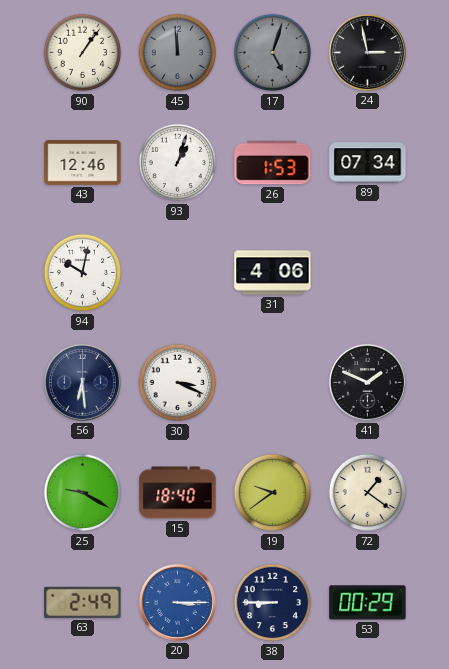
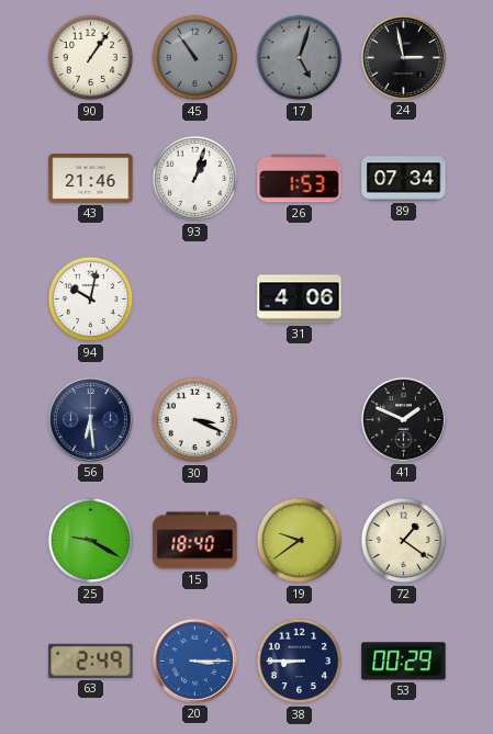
45: 11:59 -> 10:54 (195, 58)
43: 12:46 -> 21:46 (91, 179)
